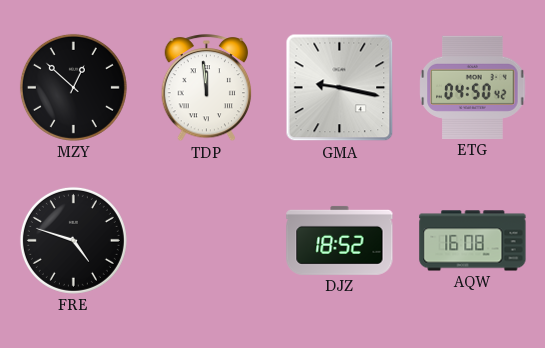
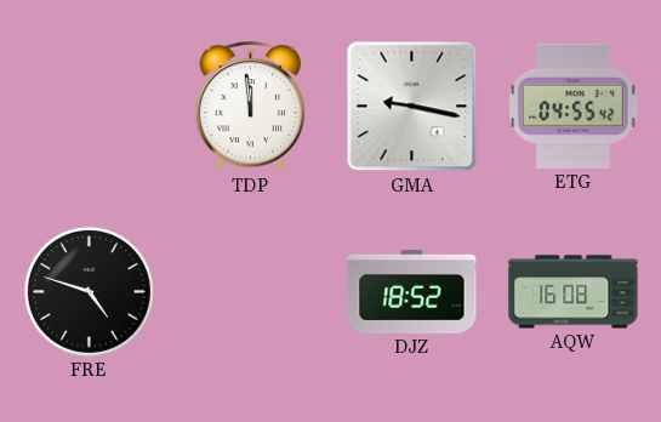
MZY: 12:52 -> none (73, 87)
ETG: 04:50 -> 04:55 (574, 105)
